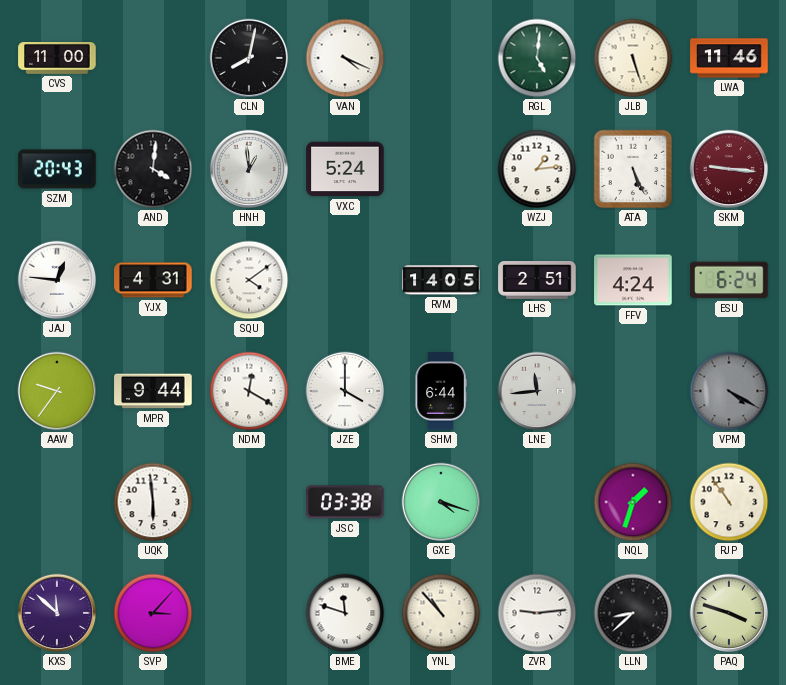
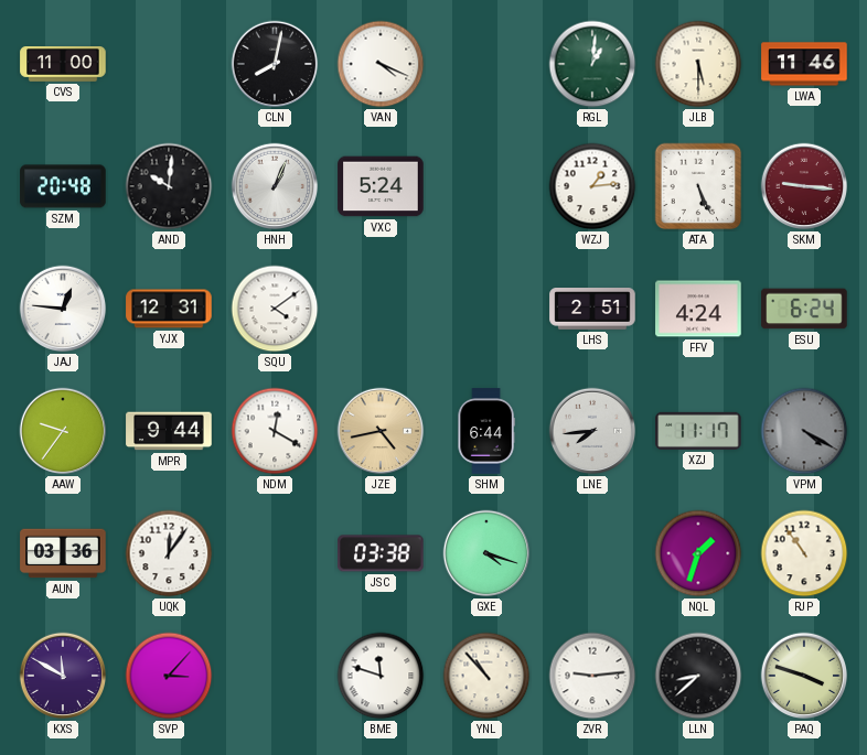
RGL: 5:01 -> 1:01 (592, 64)
JLB: 5:27 -> 5:30 (698, 64)
SZM: 20:43 -> 20:48 (63, 186)
AND: 4:01 -> 10:01 (169, 186)
HNH: 12:59 -> 1:04 (275, 186)
YJX: 4:31 -> 12:31 (169, 309)
RVM: 14:05 -> none (441, 280)
JZE: 4:00 -> 4:43 (381, 431)
JZE dial: white -> champagne (381, 431)
LNE: 11:44 -> 7:44 (592, 431)
XZJ: none -> 11:17 (698, 431)
AUN: none -> 03:36 (63, 553)
UQK: 5:59 -> 12:06 (169, 553)
KXS: 11:52 -> 11:50 (63, 676)
